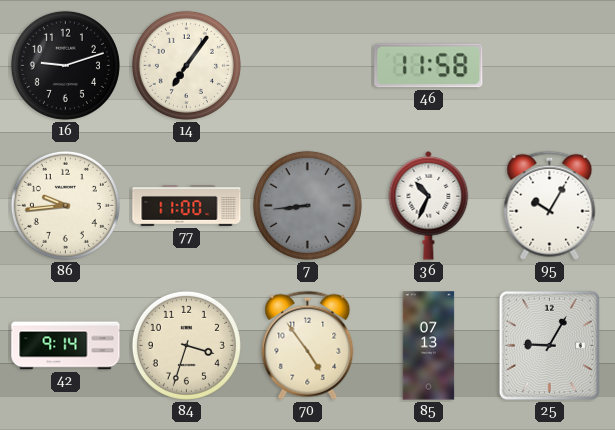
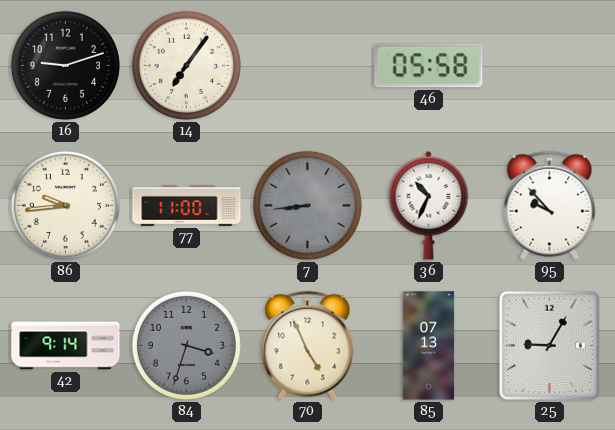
46: 11:58 -> 05:58 (429, 66)
95: 10:05 -> 9:53 (550, 205)
84 dial: cream -> grey (186, 345)
70: 4:54 -> 4:56 (308, 345)
